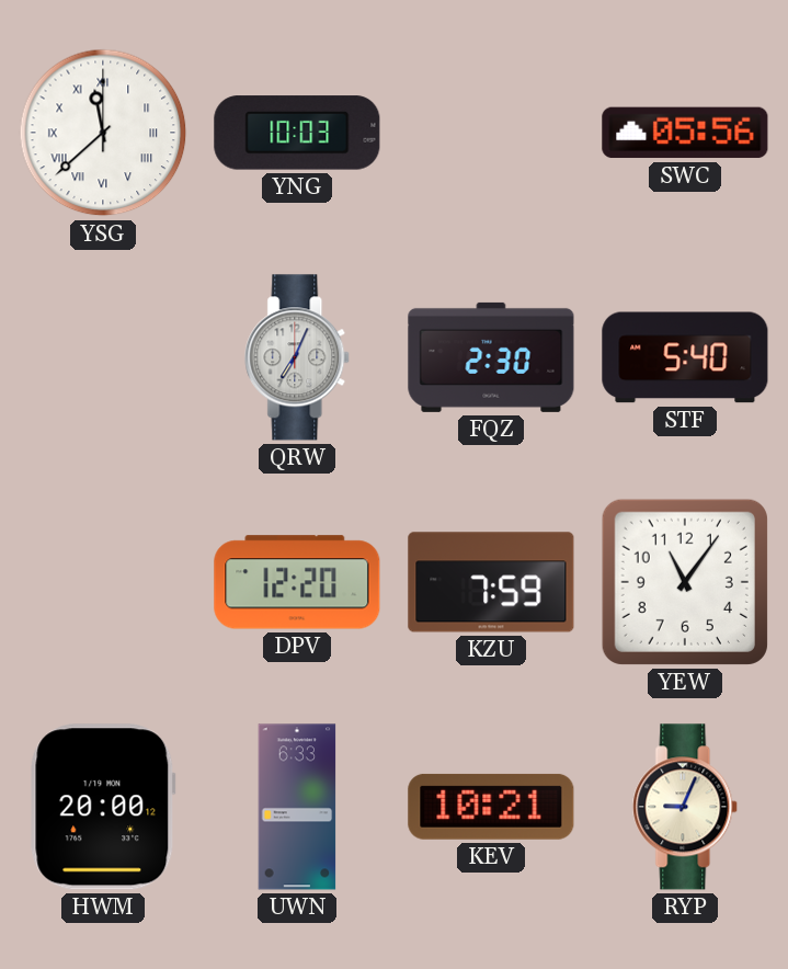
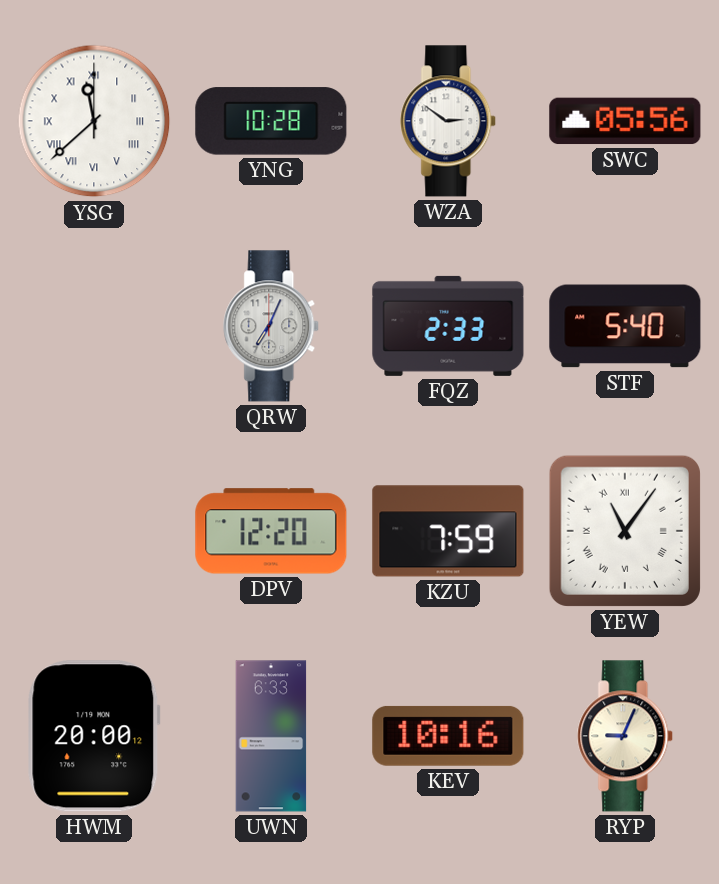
YNG: 10:03 -> 10:28 (271, 121)
WZA: none -> 2:51 (449, 121)
FQZ: 2:30 -> 2:33 (448, 326)
YEW numerals: Arabic -> Roman (625, 531)
KEV: 10:21 -> 10:16 (448, 736)
